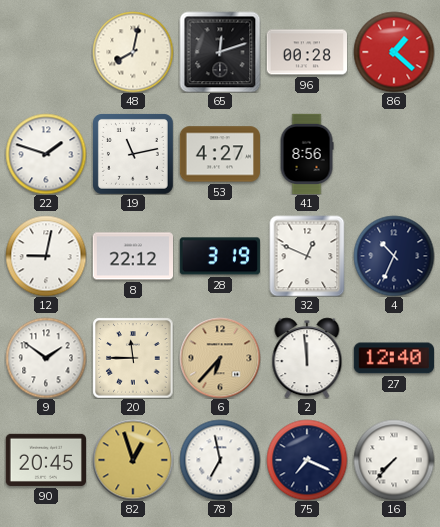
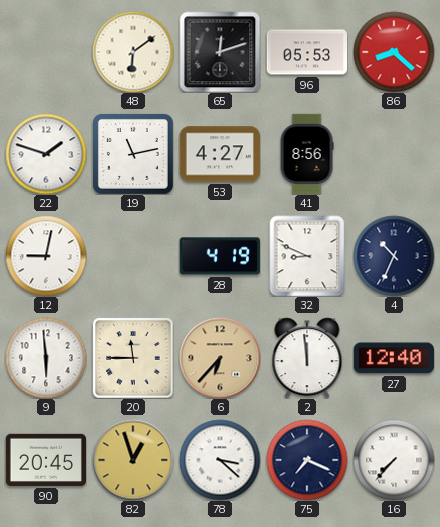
48: 8:02 -> 6:09 (133, 52)
96: 00:28 -> 05:53 (307, 52)
86: 1:22 -> 8:22 (394, 52)
8: 22:12 -> none (132, 256)
28: 3:19 -> 4:19 (220, 256)
32: 12:49 -> 8:49 (307, 256)
9: 1:51 -> 5:59 (46, 358)
78: 6:58 -> 3:22 (220, 460)
